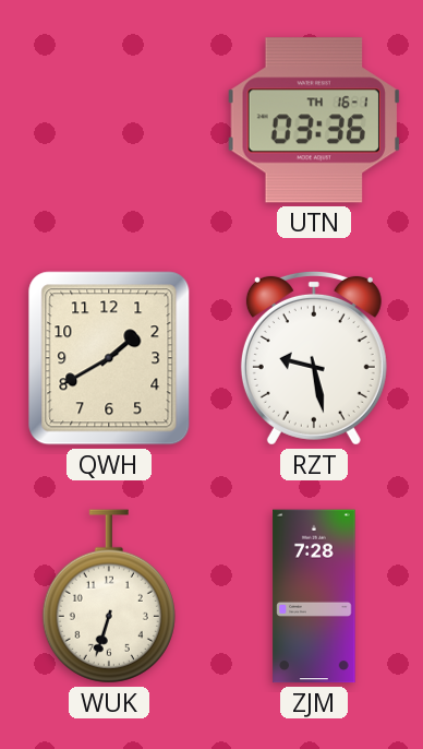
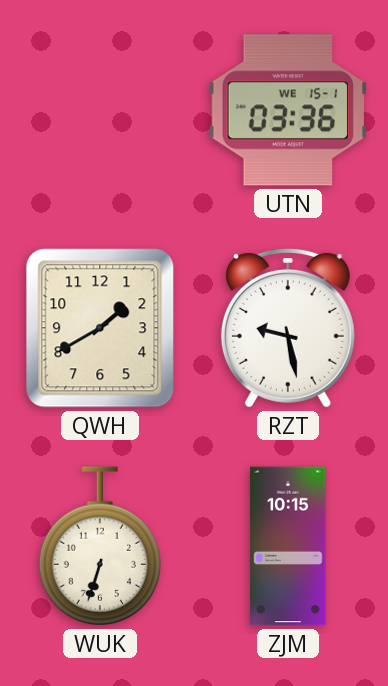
UTN date: TH 16-1 -> WE 15-1 (287, 110)
ZJM: 7:28 -> 10:15 (288, 546)
